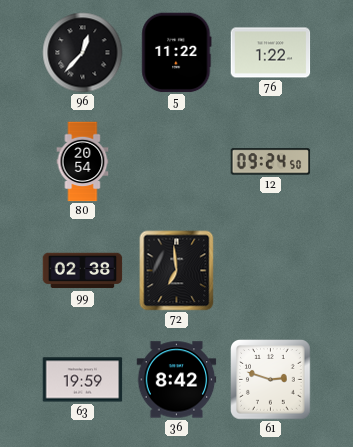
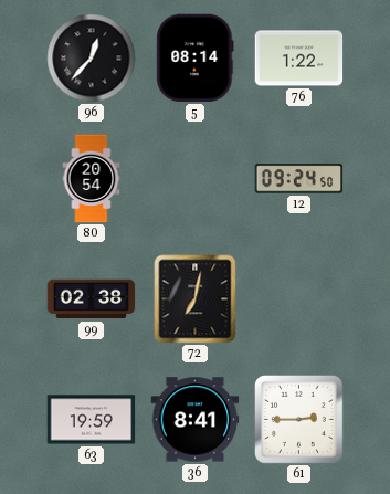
5: 11:22 -> 08:14 (196, 59)
72: 6:59 -> 7:02 (196, 299)
36: 8:42 -> 8:41 (196, 420)
61: 2:48 -> 2:45 (299, 420)
